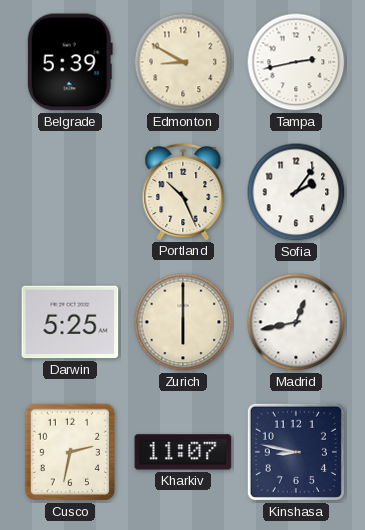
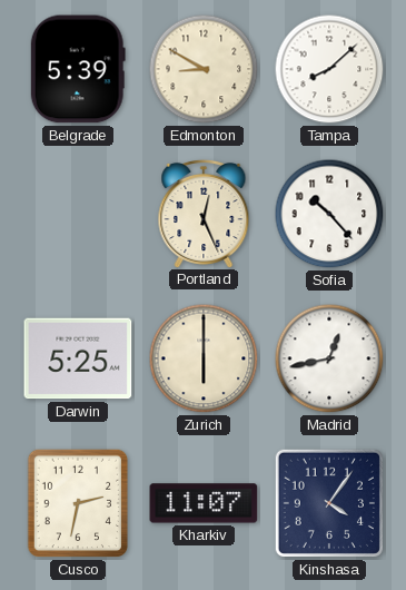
Tampa: 2:43 -> 8:08 (329, 69)
Portland: 10:26 -> 12:26 (204, 213)
Sofia: 2:06 -> 10:23 (329, 214)
Kinshasa: 8:47 -> 4:06 (329, 503)
